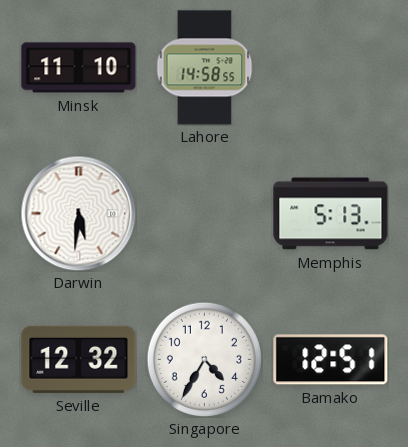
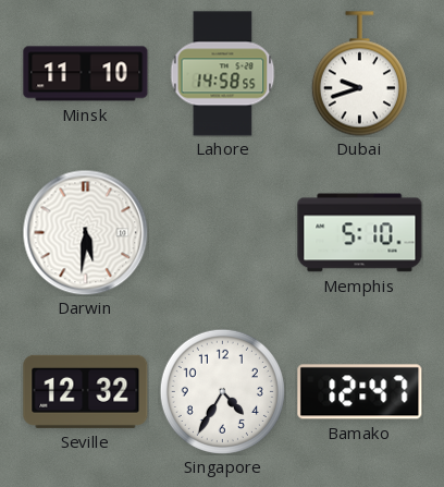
Dubai: none -> 9:42 (359, 74)
Memphis: 5:13 -> 5:10 (360, 233)
Bamako: 12:51 -> 12:47 (360, 392)
